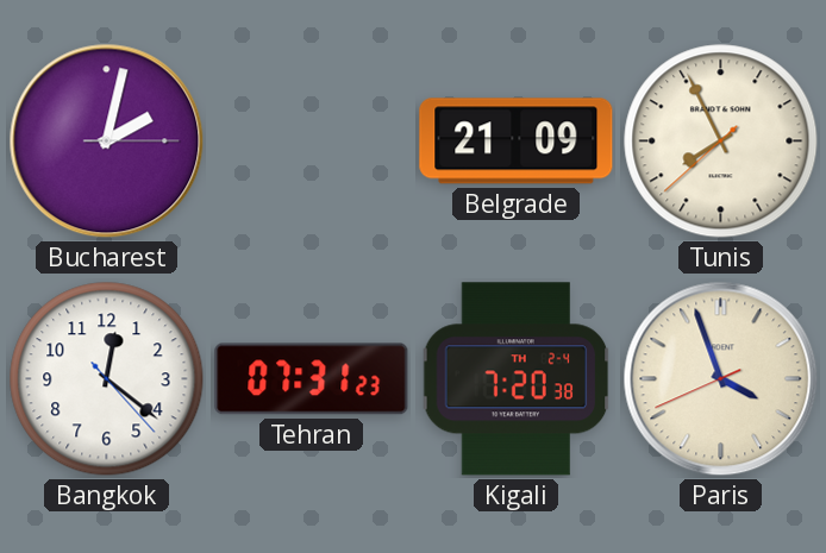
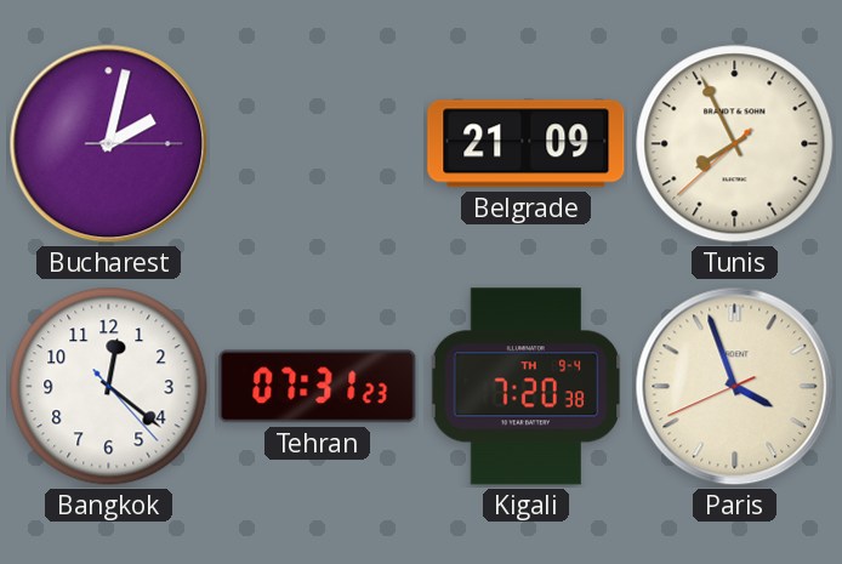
Kigali date: TH 2-4 -> TH 9-4 (527, 387)
